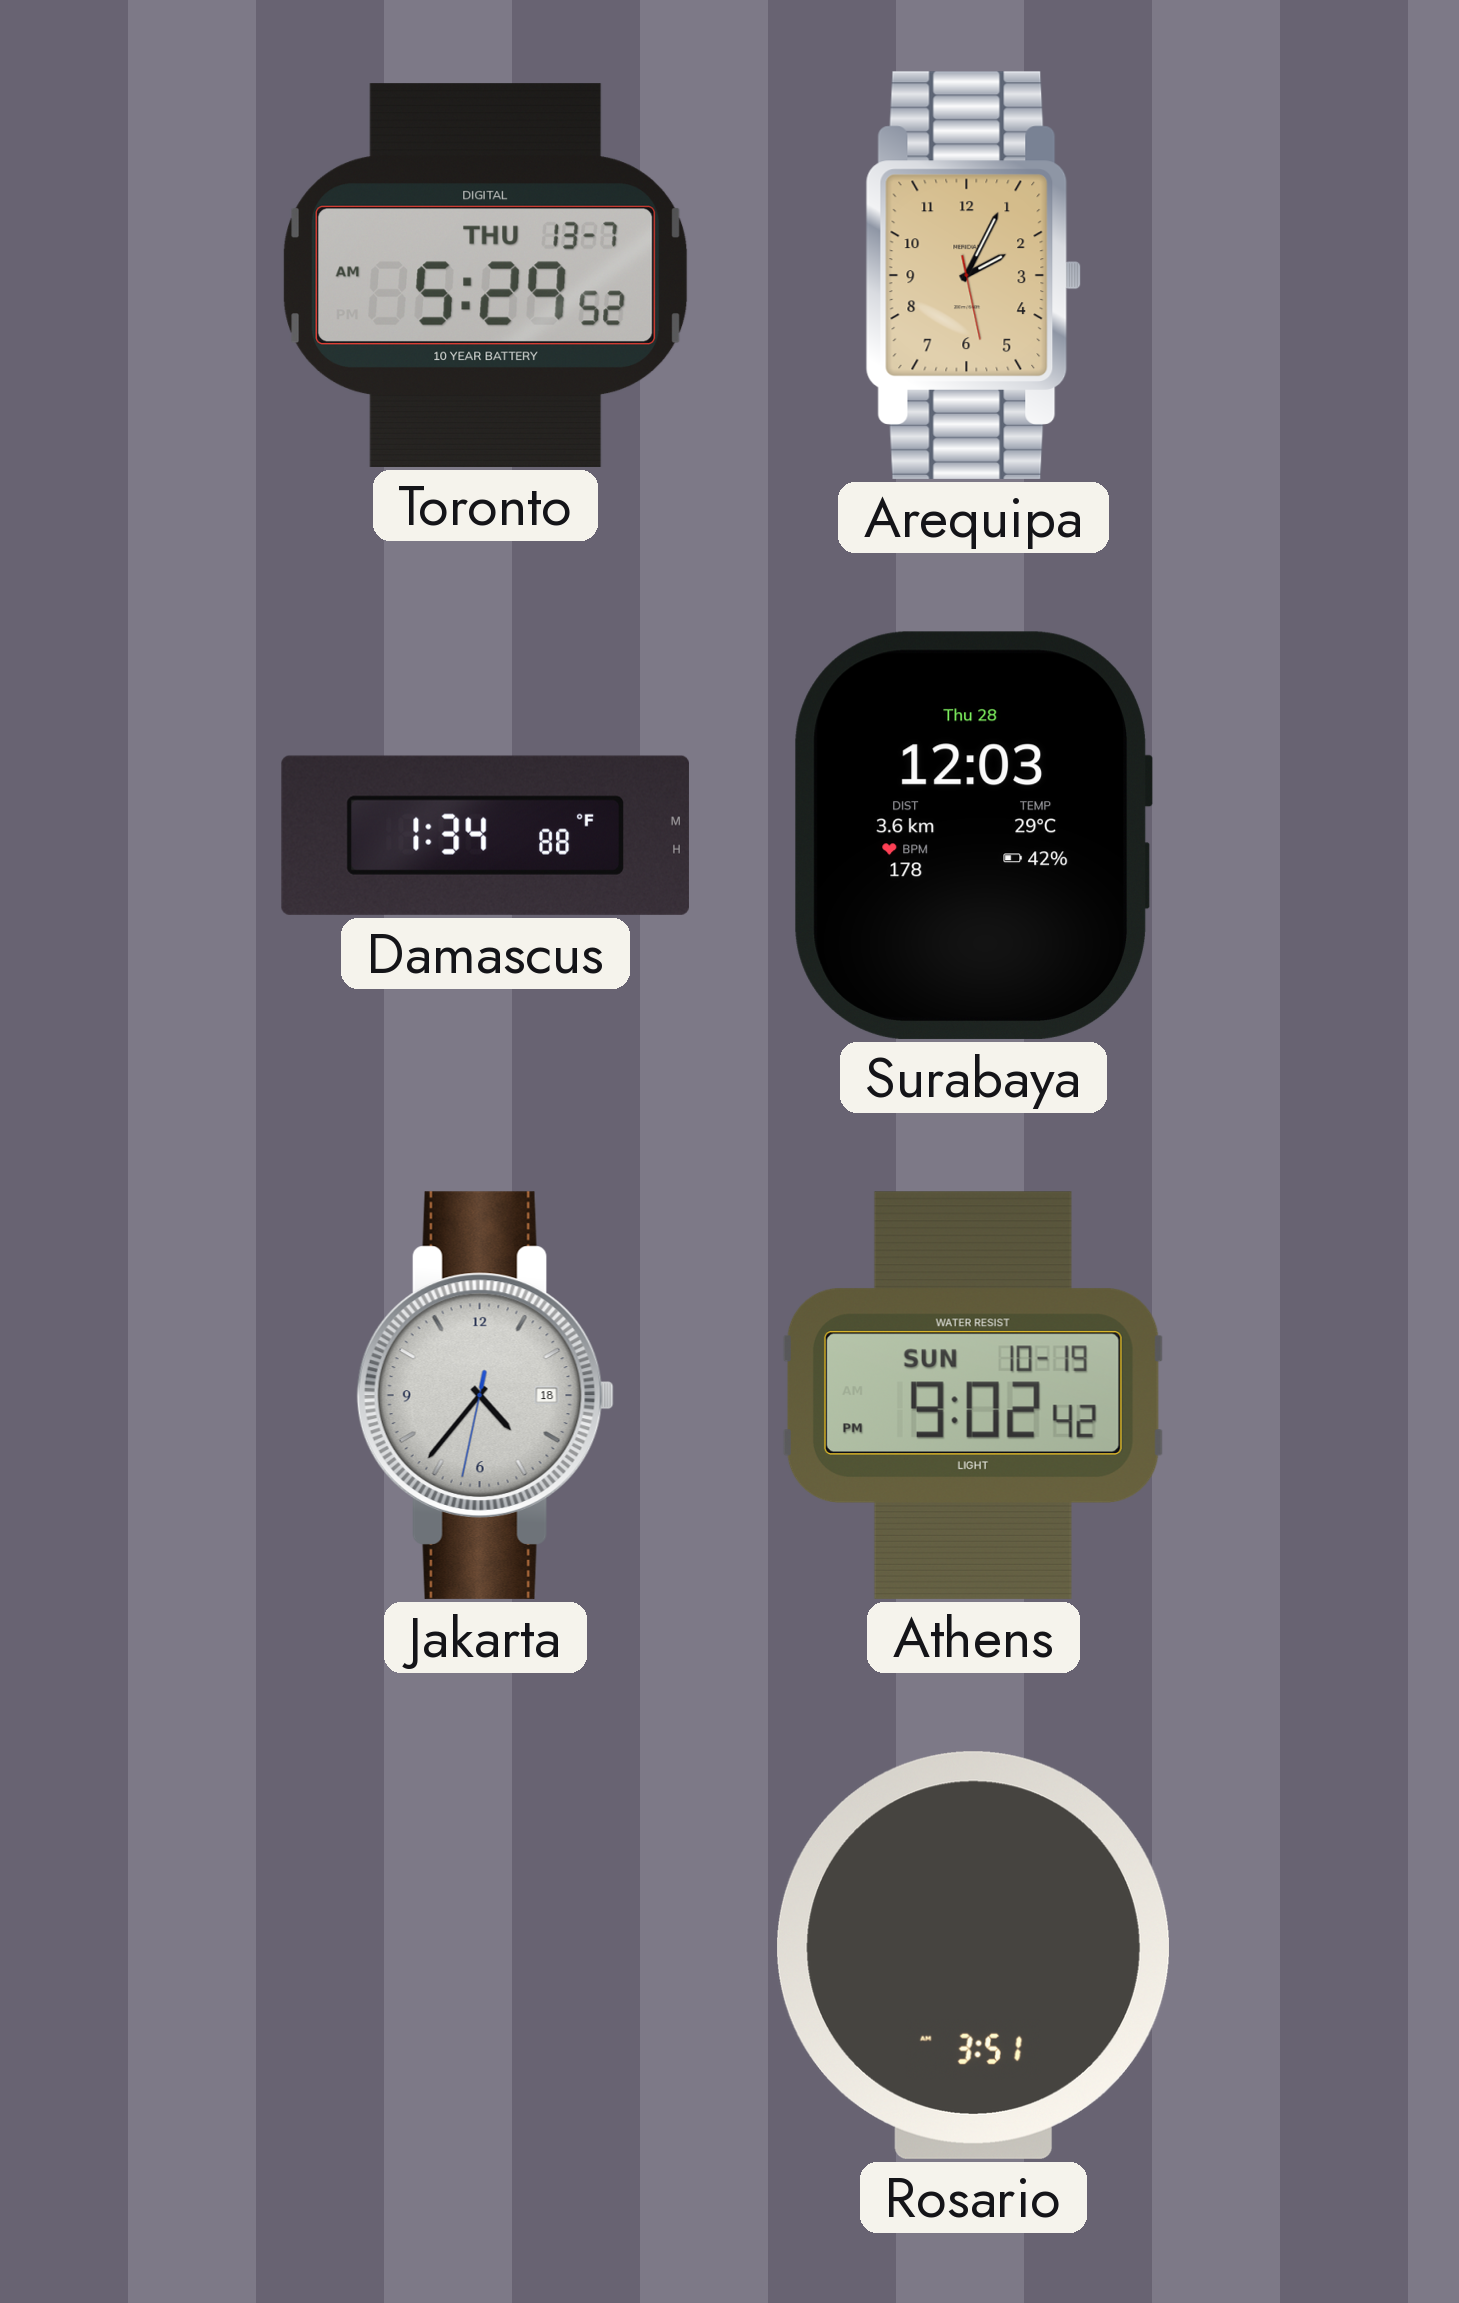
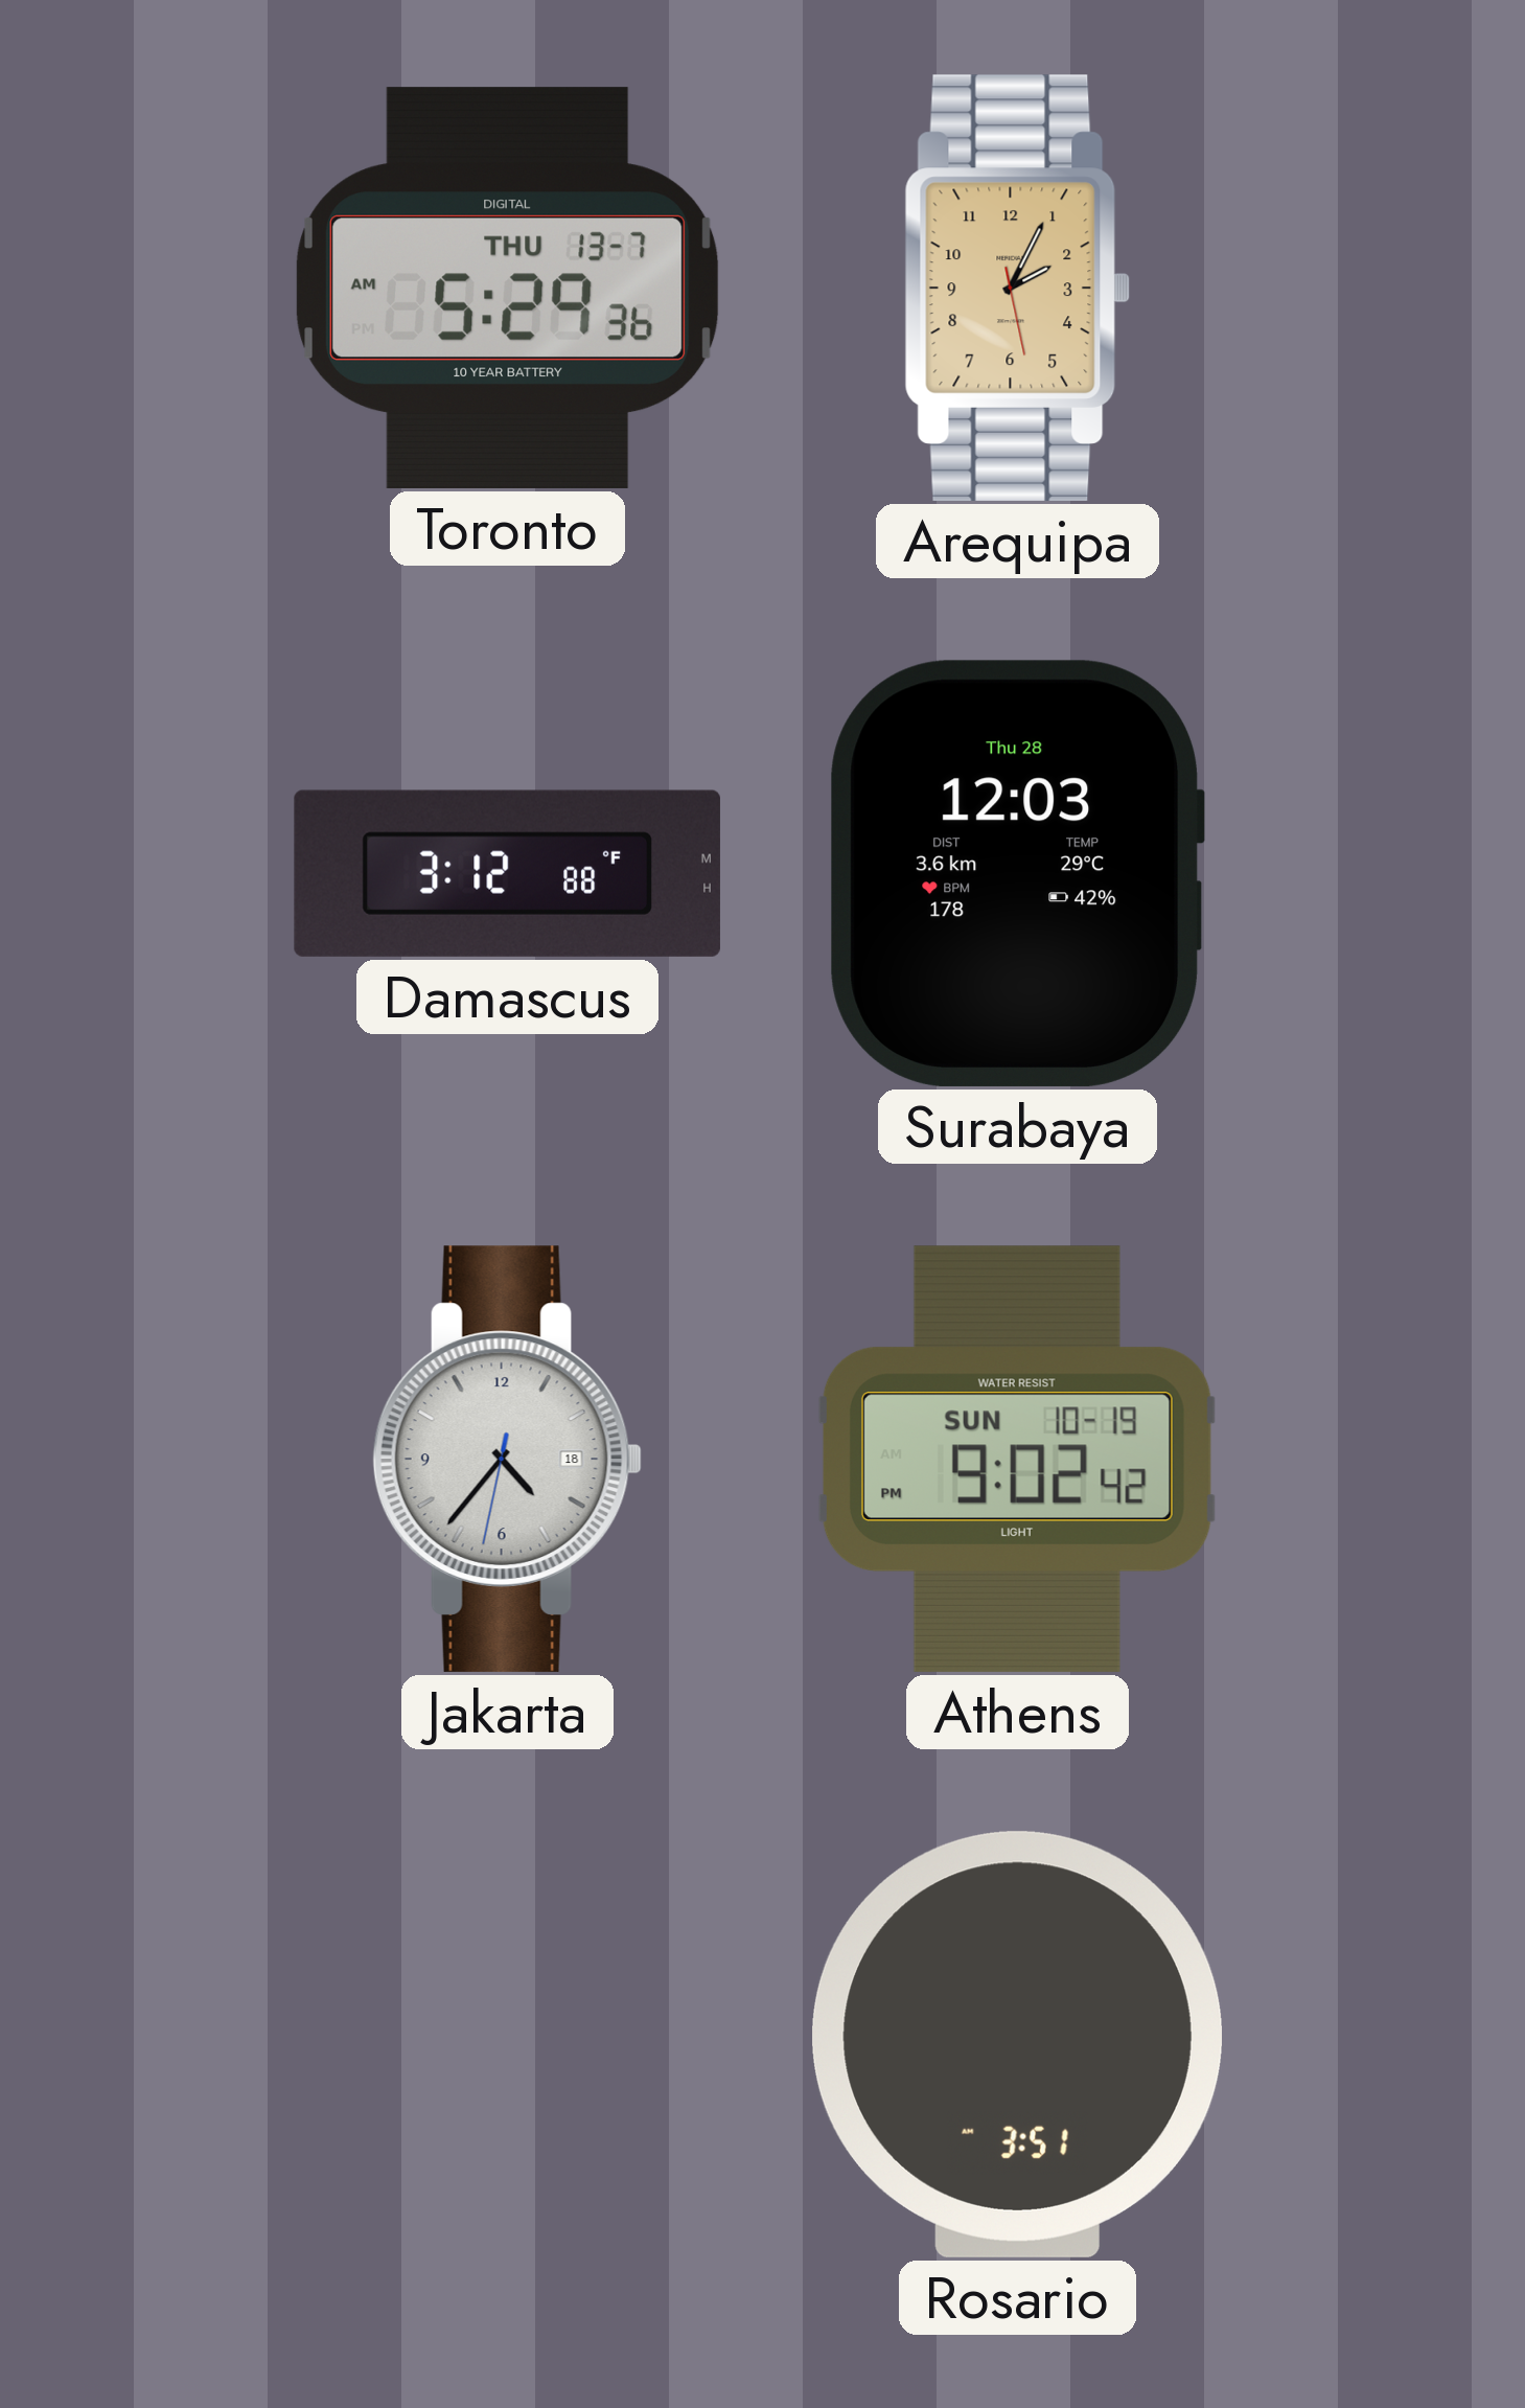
Toronto: 5:29:52 AM -> 5:29:36 AM (508, 288)
Damascus: 1:34 -> 3:12 (507, 873)
